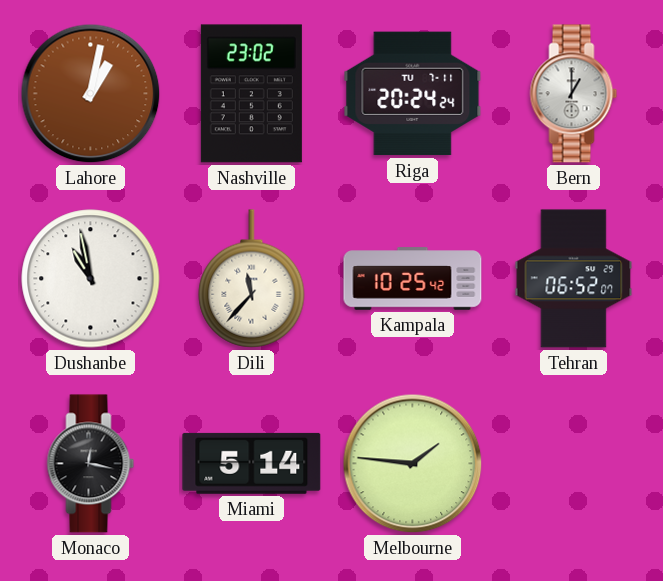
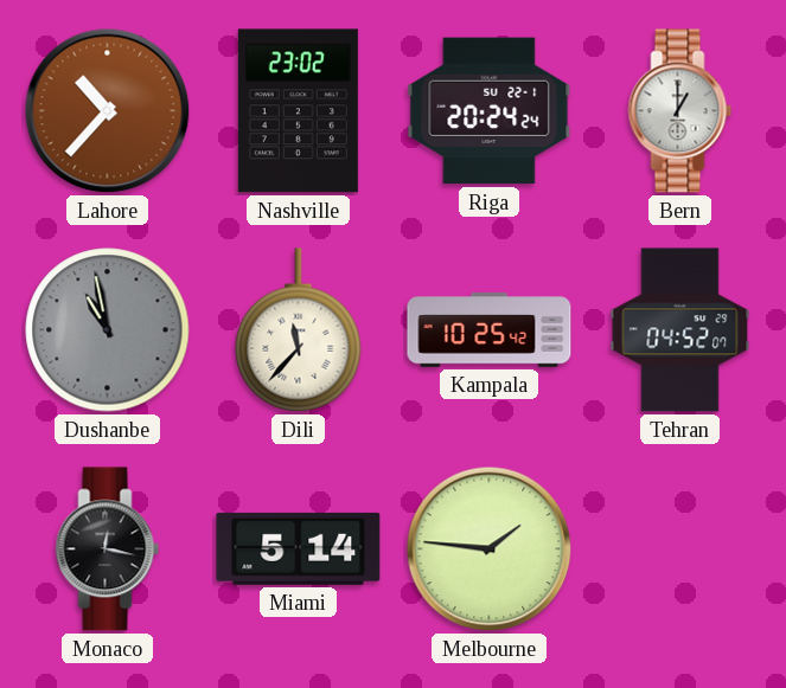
Lahore: 1:02 -> 10:37 (108, 111)
Riga date: TU 7-11 -> SU 22-1 (490, 111)
Dushanbe dial: white -> grey (108, 330)
Tehran: 06:52 -> 04:52 (680, 330)
